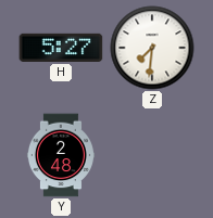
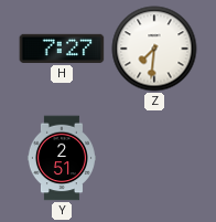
H: 5:27 -> 7:27 (62, 49)
Y: 2:48 -> 2:51 (62, 158)
